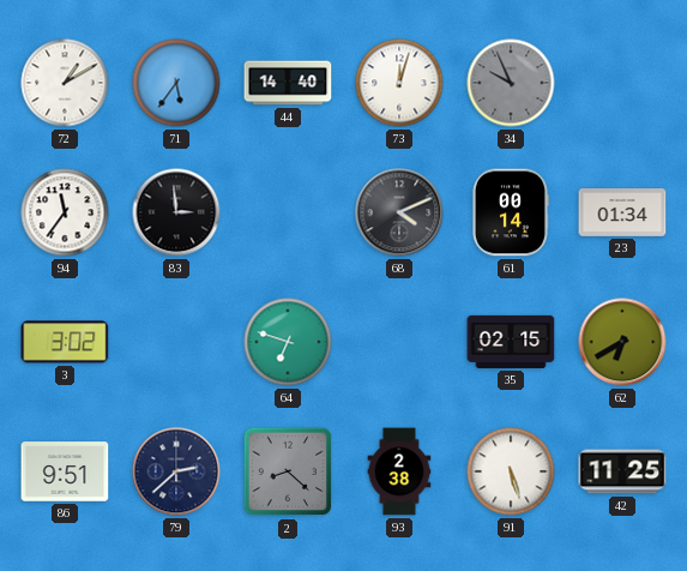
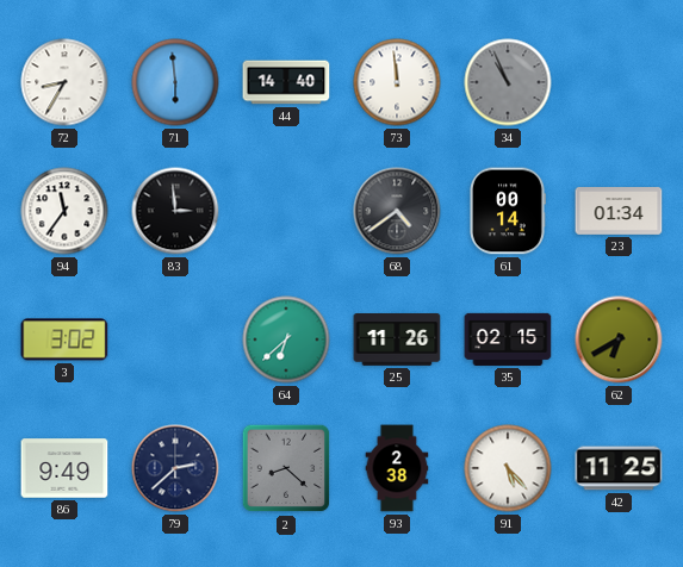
72: 1:10 -> 8:35 (64, 82)
71: 5:36 -> 5:59 (175, 82)
73: 12:03 -> 11:59 (397, 82)
34: 9:56 -> 10:56 (508, 82)
68: 4:11 -> 4:39 (397, 211)
64: 6:48 -> 6:38 (286, 339)
25: none -> 11:26 (397, 341)
86: 9:51 -> 9:49 (64, 468)
91: 5:27 -> 5:23 (508, 468)
